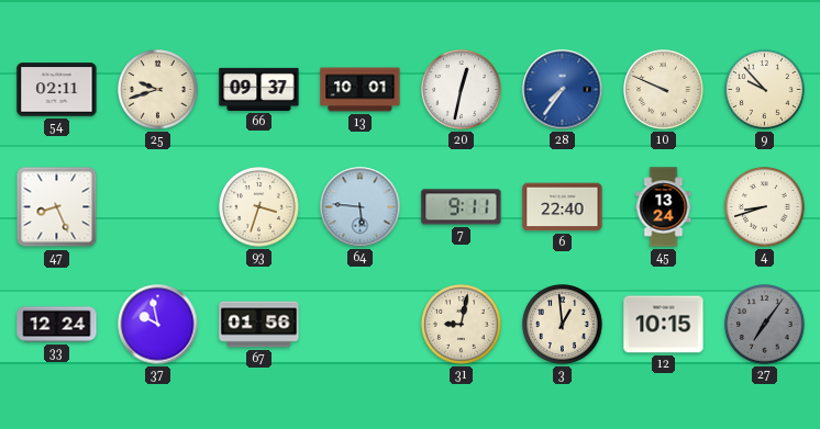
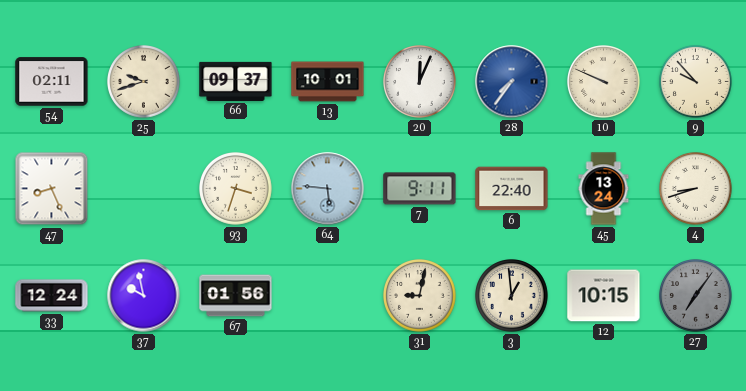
20: 12:32 -> 12:04 (420, 82)
